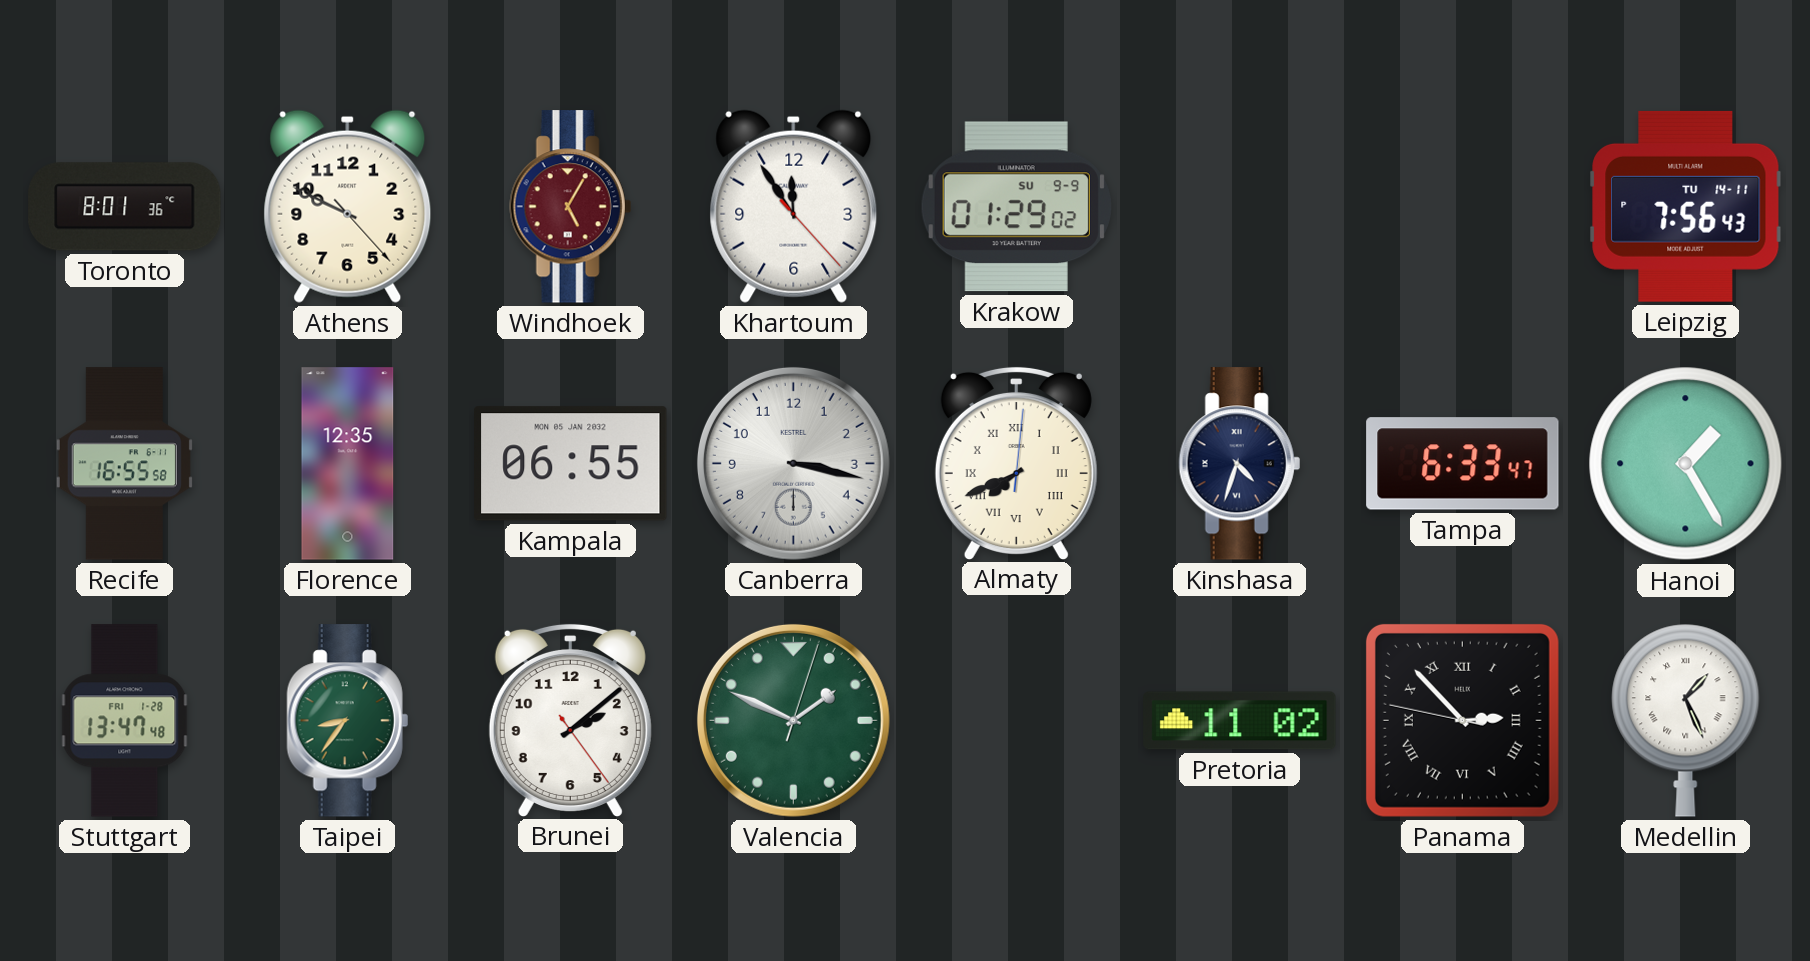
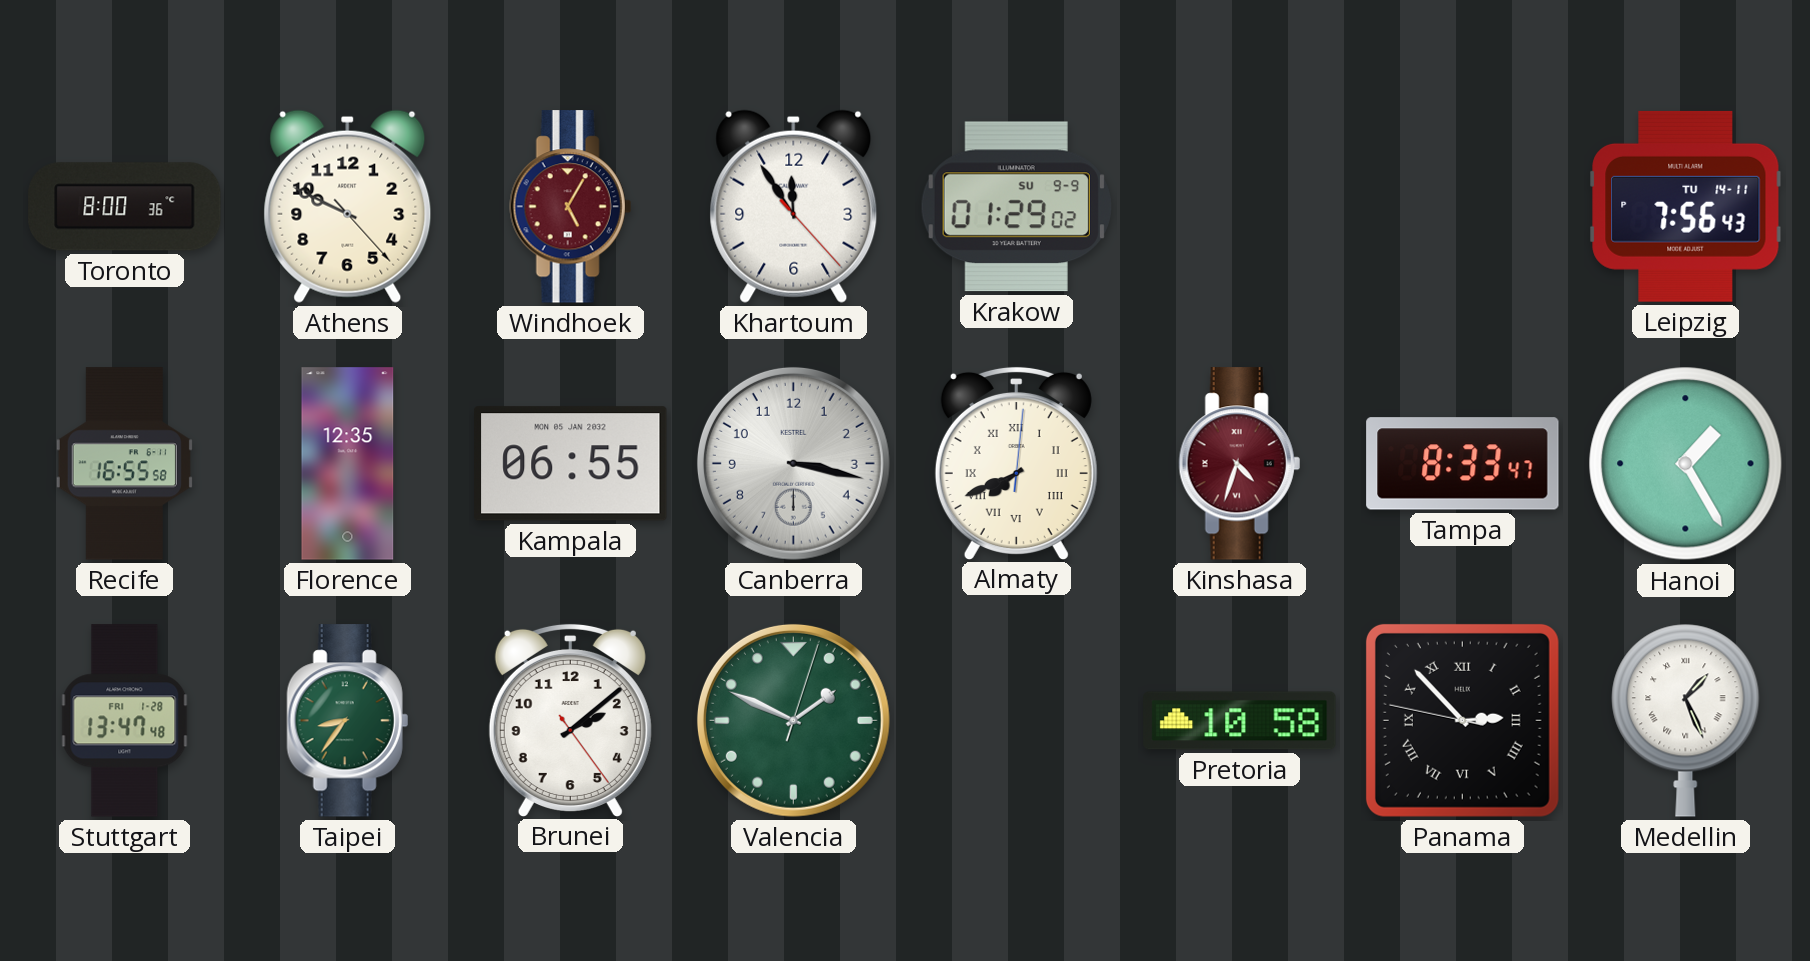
Toronto: 8:01 -> 8:00 (125, 207)
Kinshasa dial: navy -> burgundy (1239, 464)
Tampa: 6:33 -> 8:33 (1463, 464)
Pretoria: 11:02 -> 10:58 (1240, 721)
